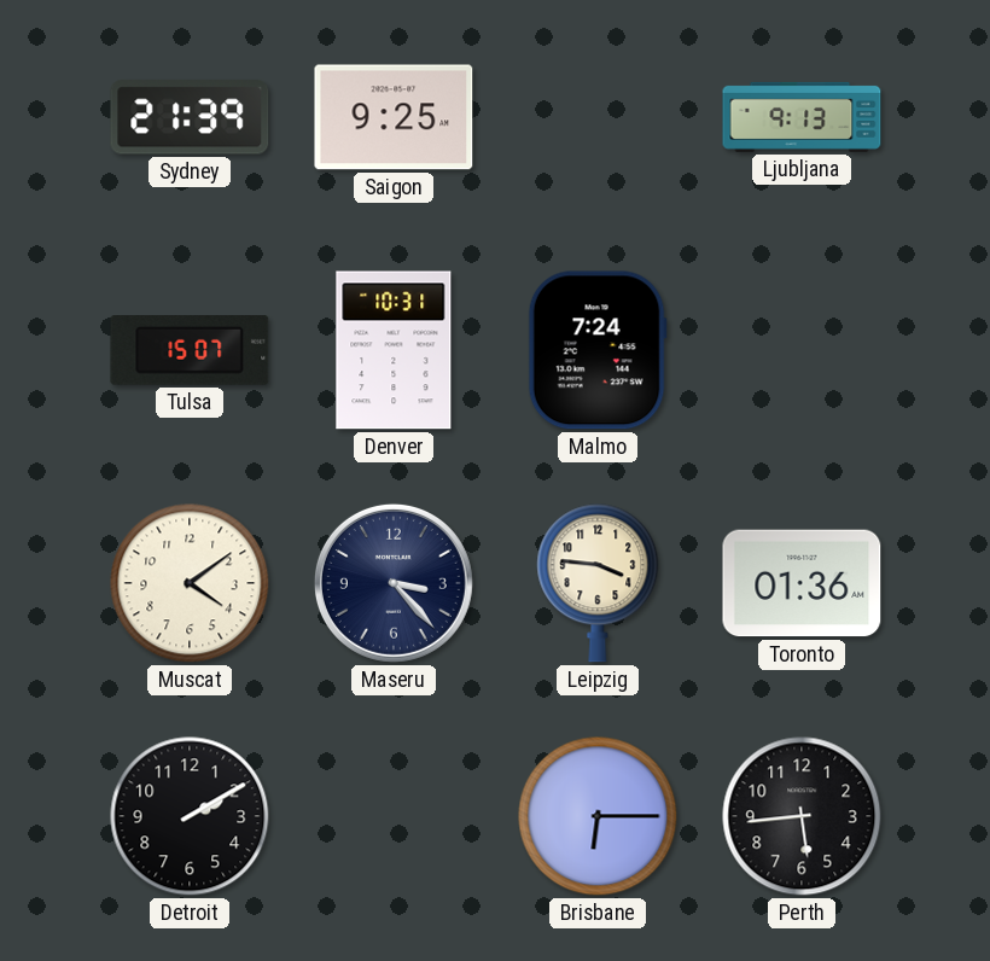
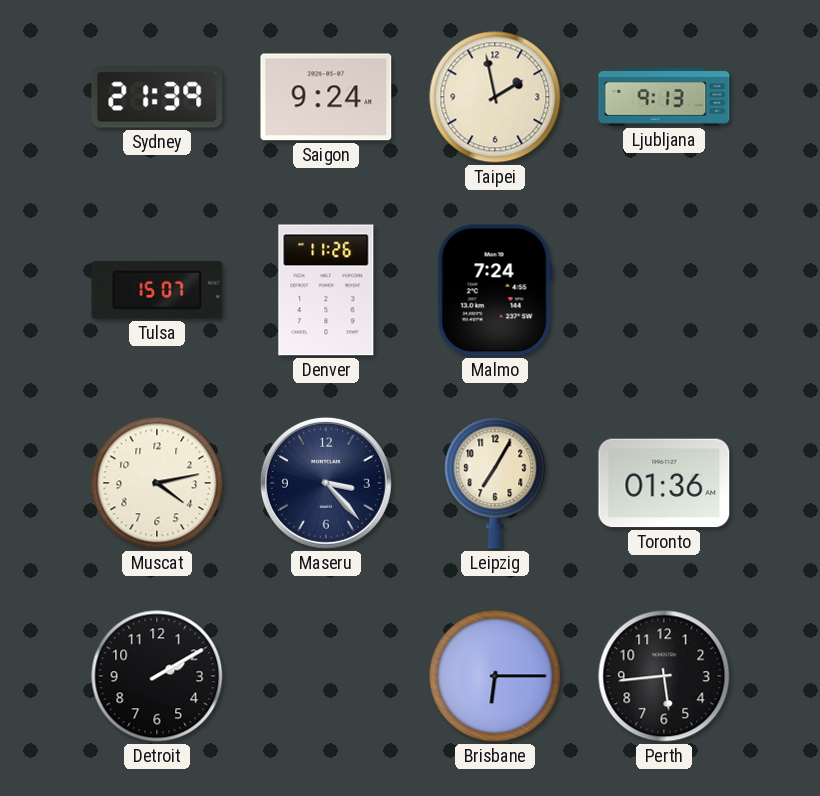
Saigon: 9:25 -> 9:24 (326, 97)
Taipei: none -> 1:58 (495, 97)
Denver: 10:31 -> 11:26 (326, 290)
Muscat: 4:09 -> 4:13 (157, 483)
Leipzig: 3:46 -> 7:05 (495, 483)
